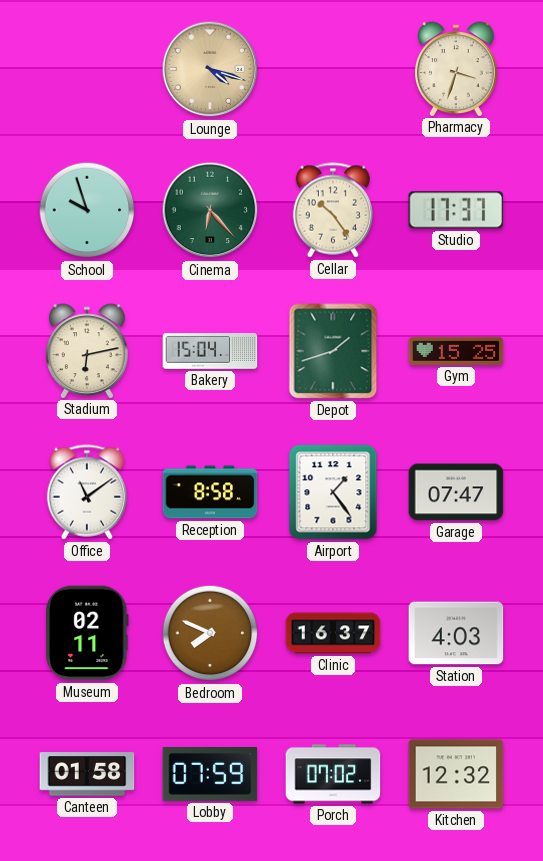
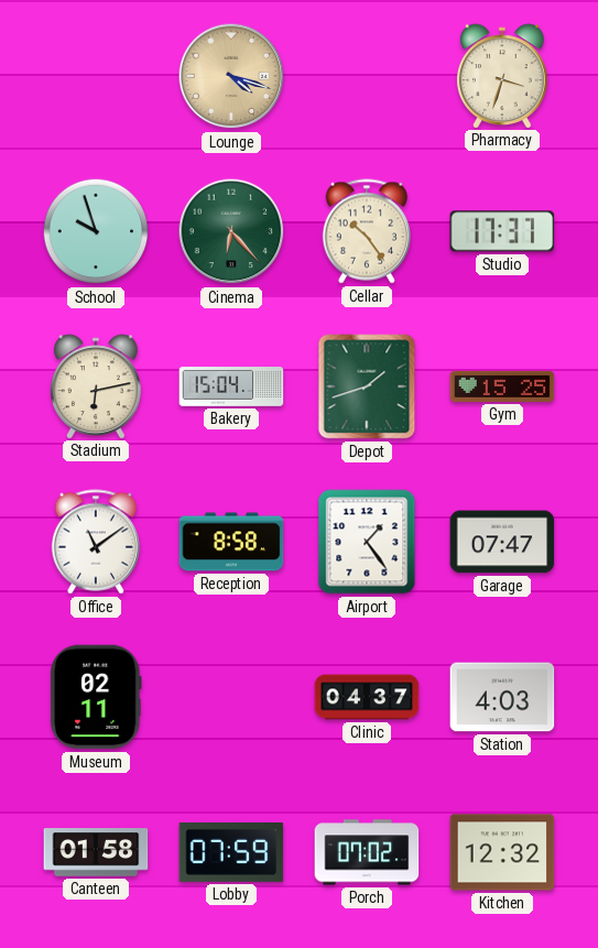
Bedroom: 7:49 -> none (210, 633)
Clinic: 16:37 -> 04:37 (367, 697)
